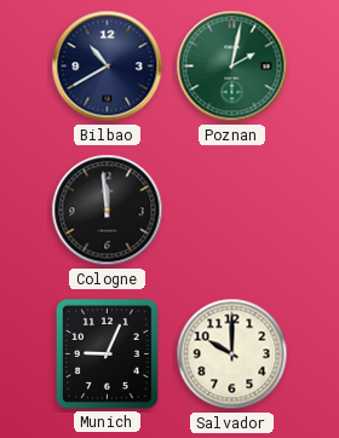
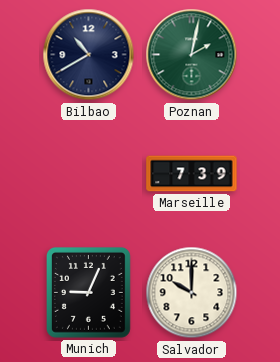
Cologne: 11:59 -> none (108, 211)
Marseille: none -> 7:39 (192, 174)
